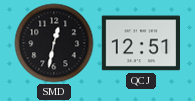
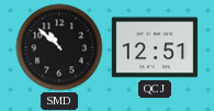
SMD: 12:32 -> 10:52 (59, 47)
